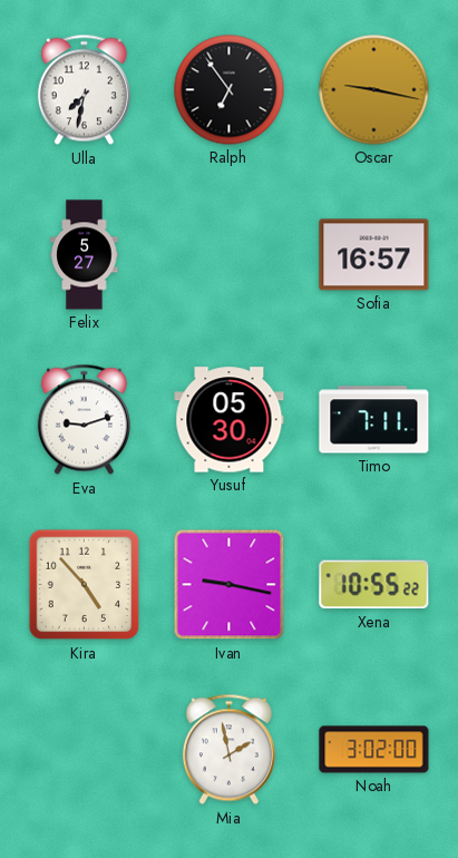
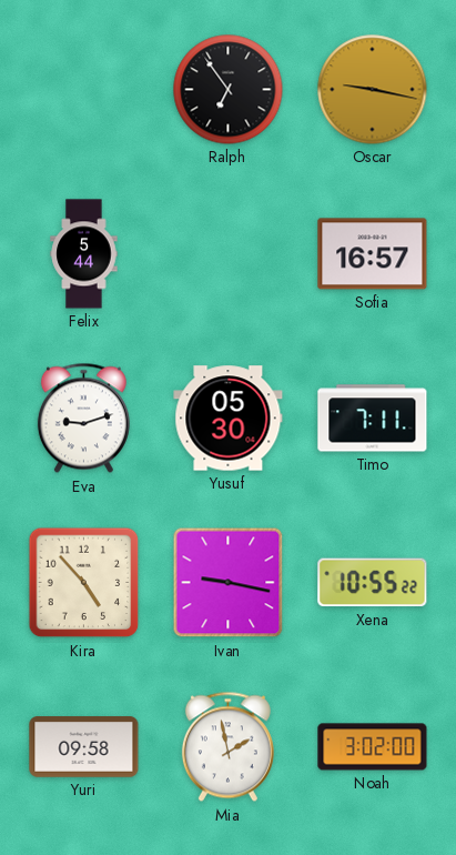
Ulla: 7:32 -> none (84, 90)
Felix: 5:27 -> 5:44 (84, 254)
Yuri: none -> 09:58 (84, 747)
